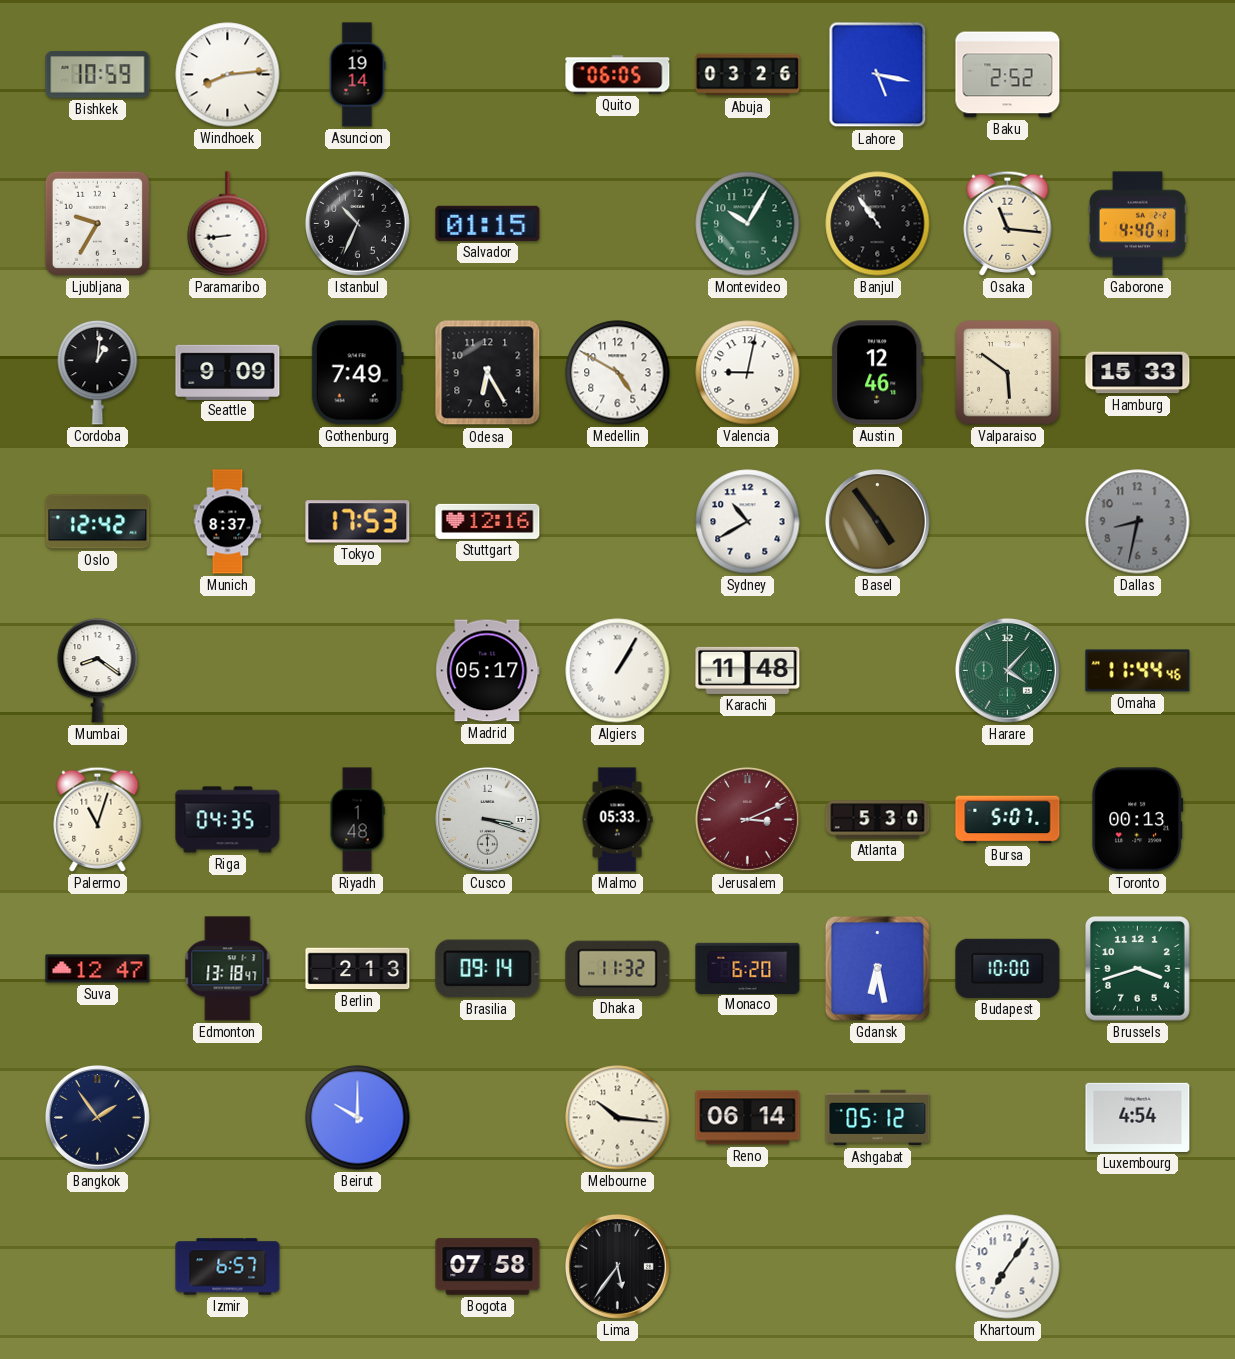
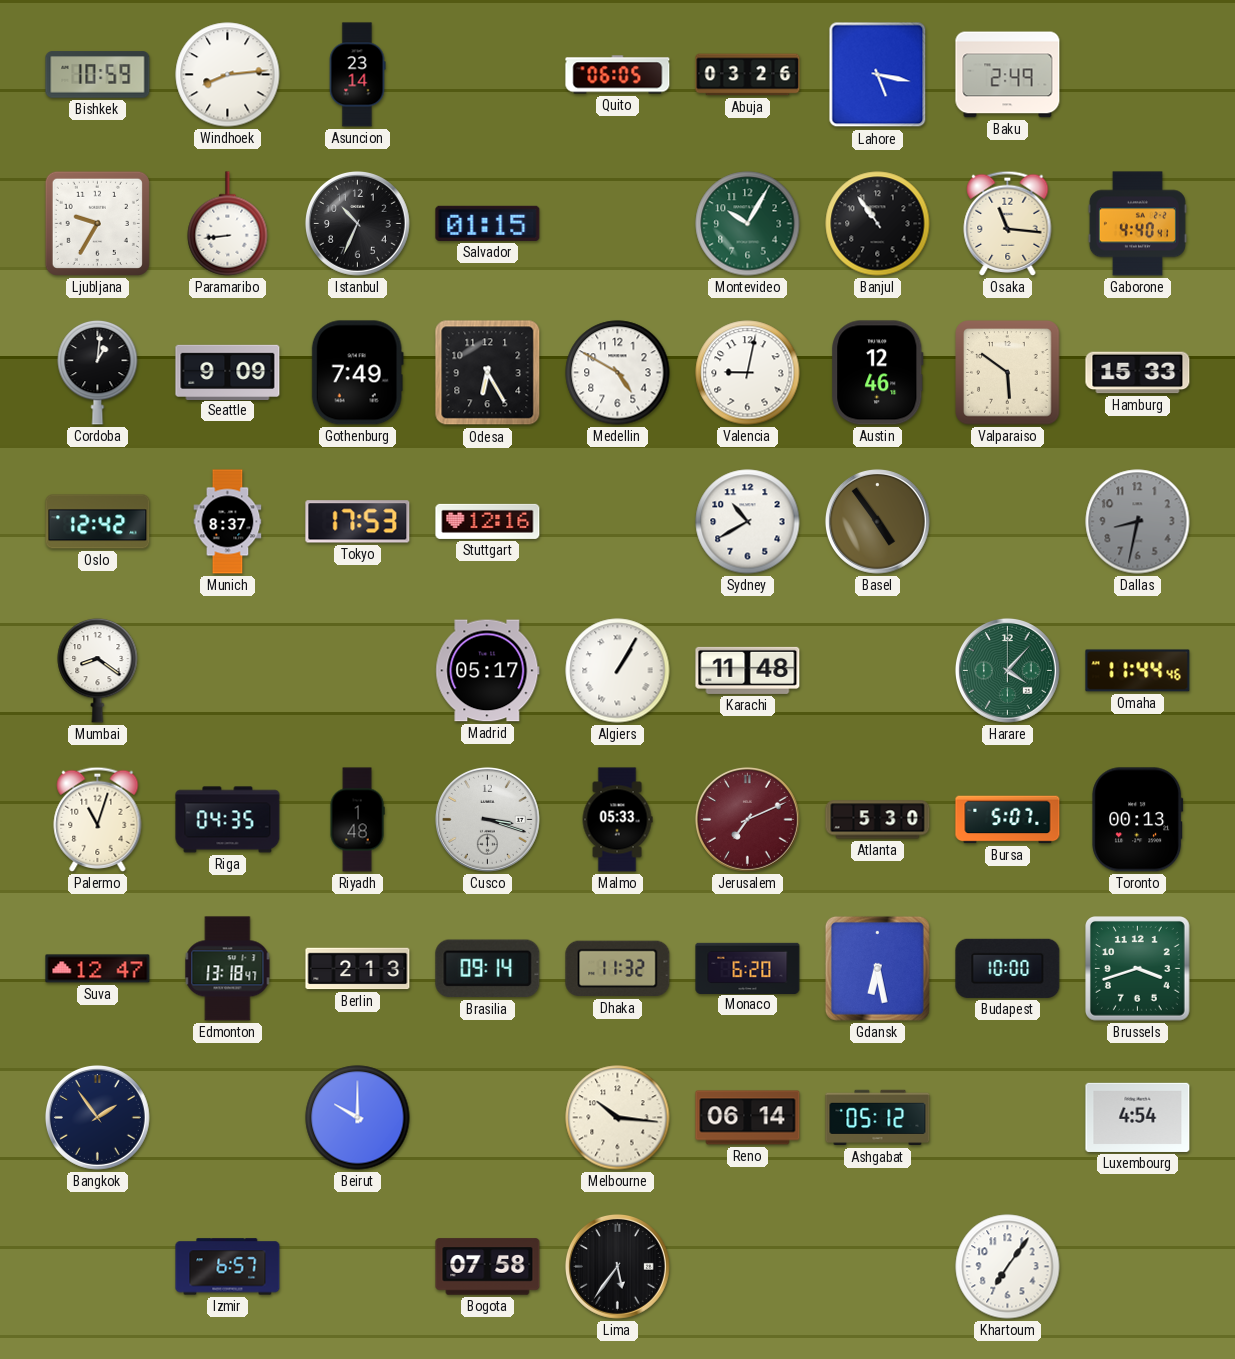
Asuncion: 19:14 -> 23:14 (357, 75)
Baku: 2:52 -> 2:49 (1008, 75)
Jerusalem: 3:11 -> 7:11 (747, 819)
